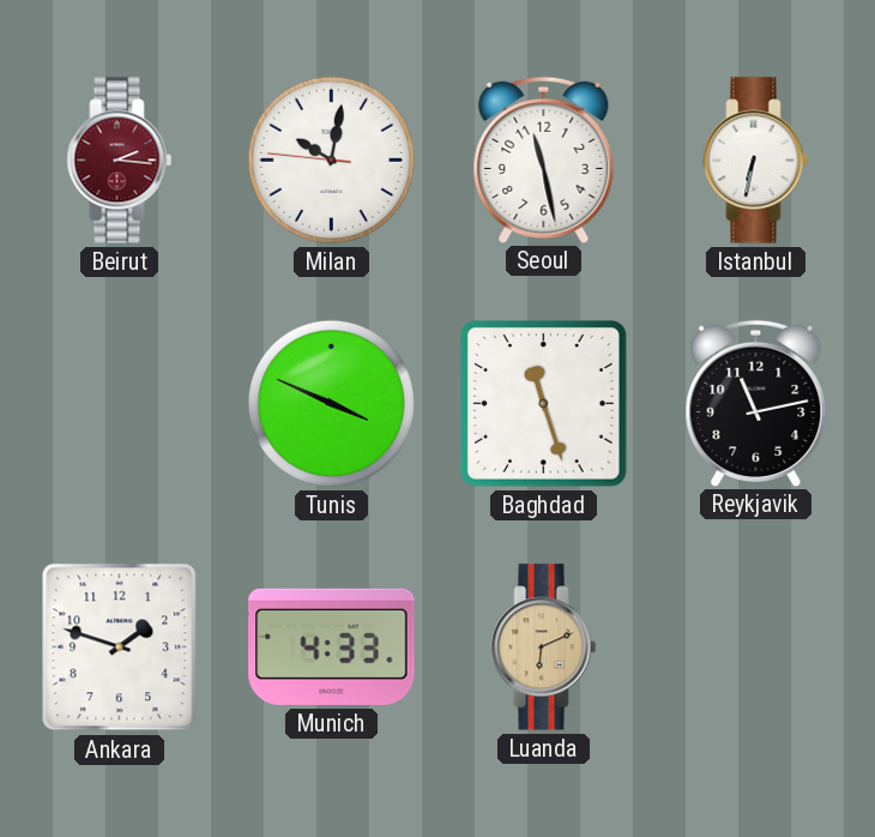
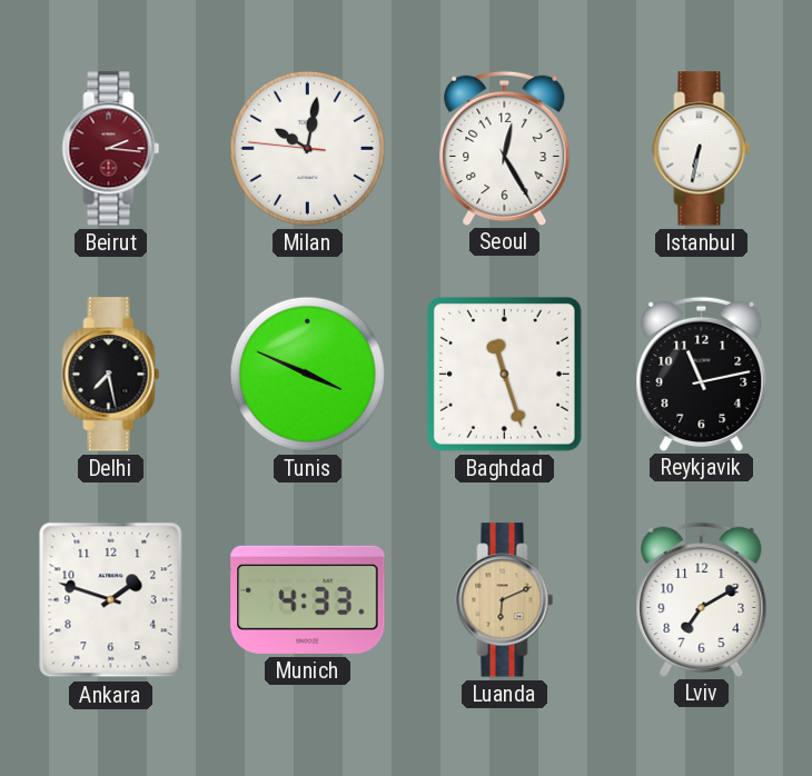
Seoul: 11:28 -> 12:25 (505, 148)
Delhi: none -> 7:28 (111, 375)
Lviv: none -> 7:10 (702, 599)
